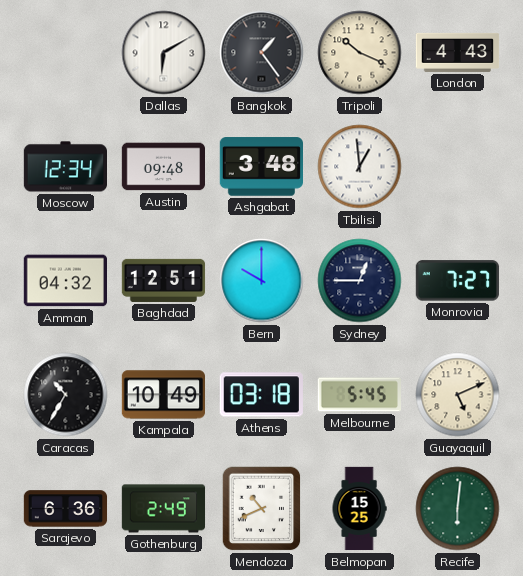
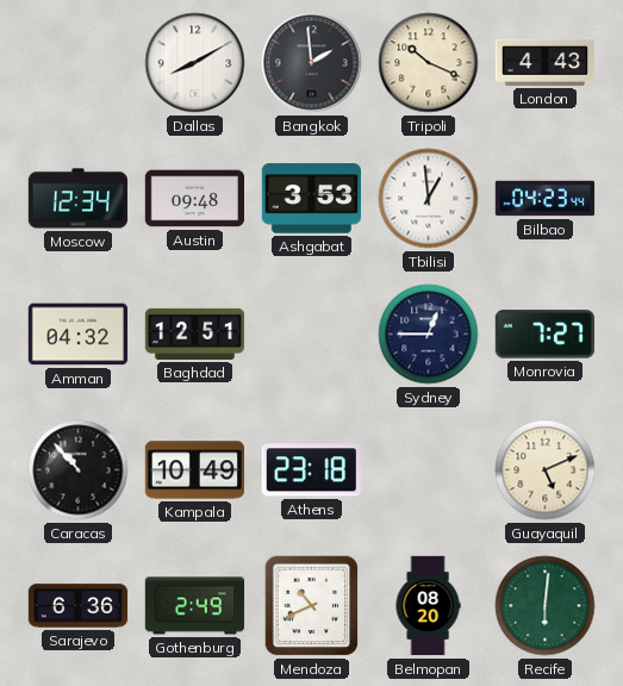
Dallas: 6:10 -> 8:10 (195, 63)
Bangkok: 1:24 -> 1:59 (312, 63)
Ashgabat: 3:48 -> 3:53 (311, 199)
Bilbao: none -> 04:23 (546, 199)
Bern: 10:00 -> none (262, 281)
Caracas: 10:35 -> 10:53 (79, 470)
Athens: 03:18 -> 23:18 (311, 470)
Melbourne: 5:45 -> none (359, 395)
Belmopan: 15:25 -> 08:20 (428, 606)
